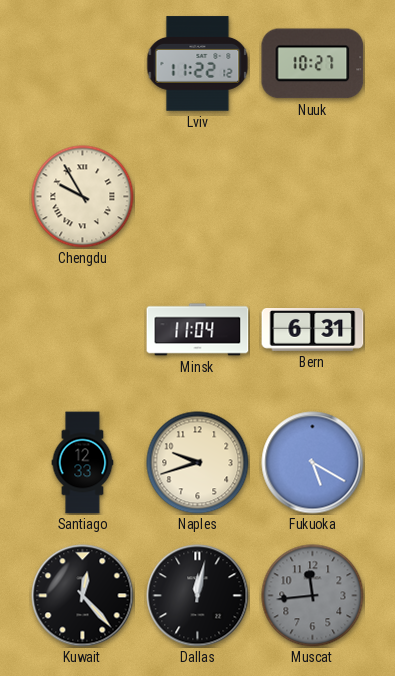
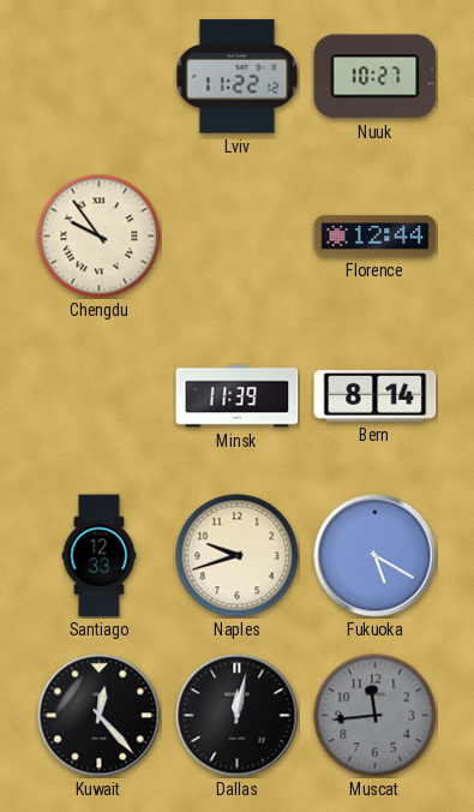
Chengdu: 9:55 -> 9:54 (100, 237)
Florence: none -> 12:44 (376, 237)
Minsk: 11:04 -> 11:39 (238, 396)
Bern: 6:31 -> 8:14 (376, 396)
